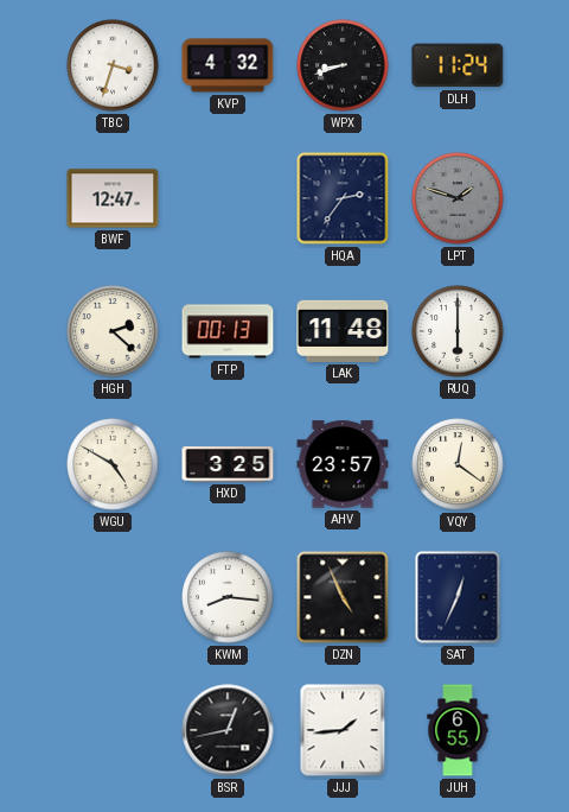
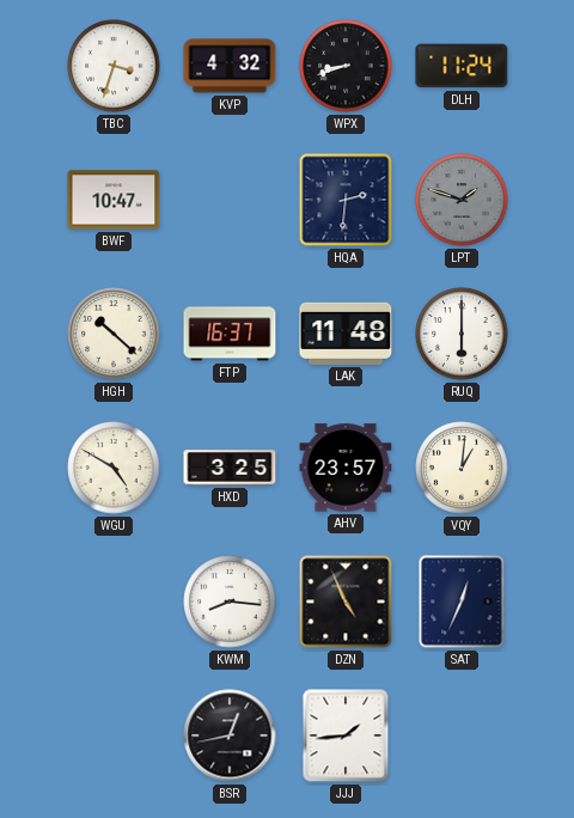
BWF: 12:47 -> 10:47 (114, 200)
HQA: 2:36 -> 2:31 (346, 200)
HGH: 2:22 -> 10:22 (114, 334)
FTP: 00:13 -> 16:37 (230, 334)
VQY: 12:21 -> 1:01 (462, 468)
JUH: 6:55 -> none (458, 730)
